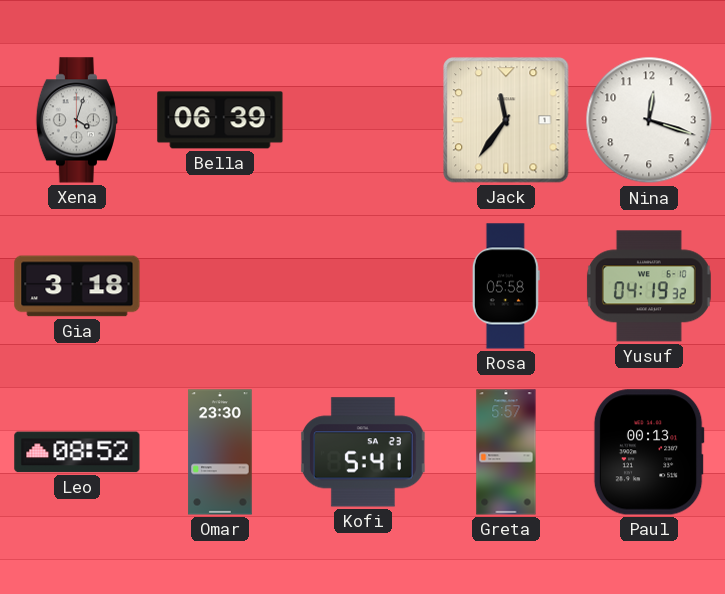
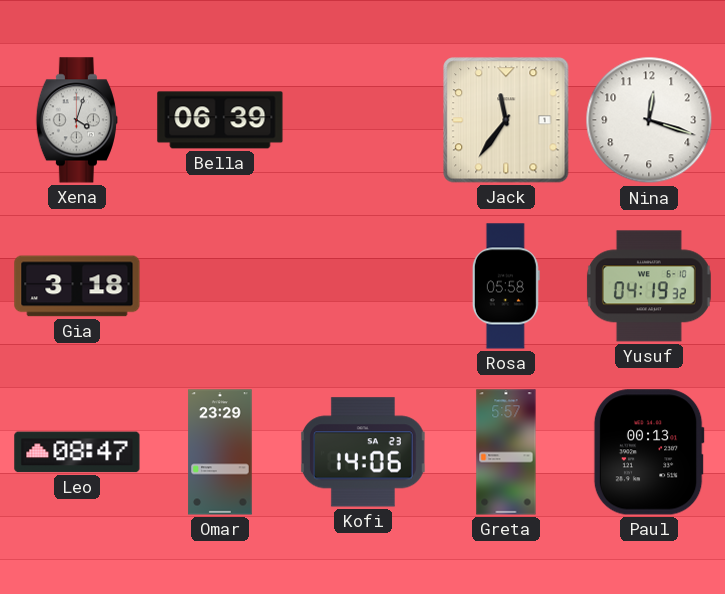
Leo: 08:52 -> 08:47 (77, 452)
Omar: 23:30 -> 23:29 (220, 452)
Kofi: 5:41 -> 14:06 (363, 452)
